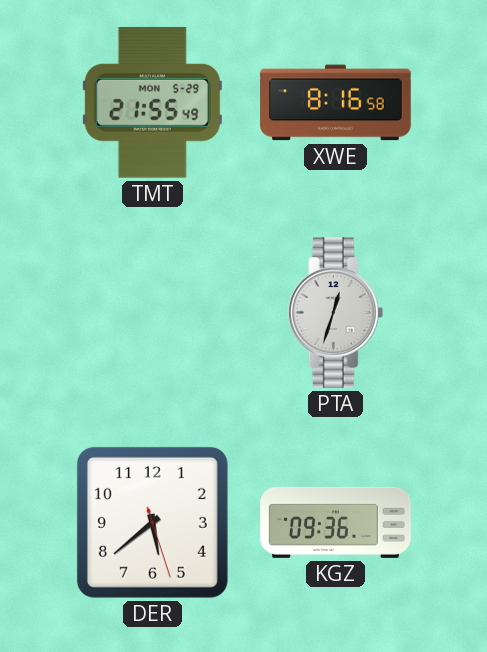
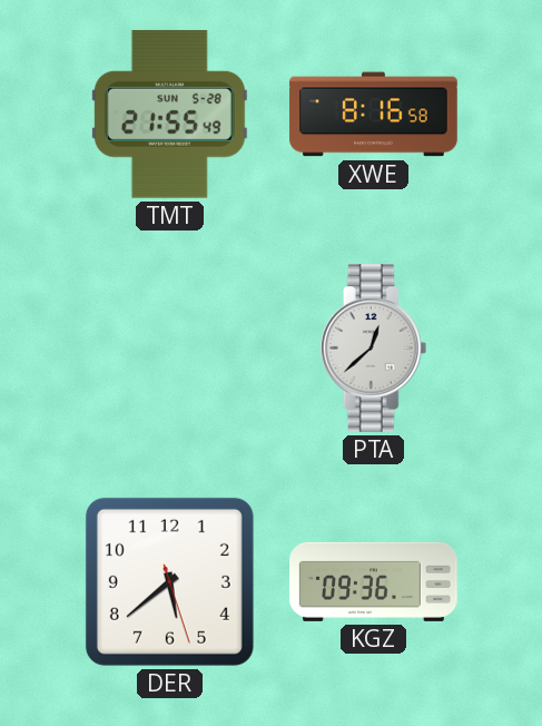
TMT date: MON 5-29 -> SUN 5-28 (169, 114)
PTA: 12:33 -> 12:38 (374, 349)
